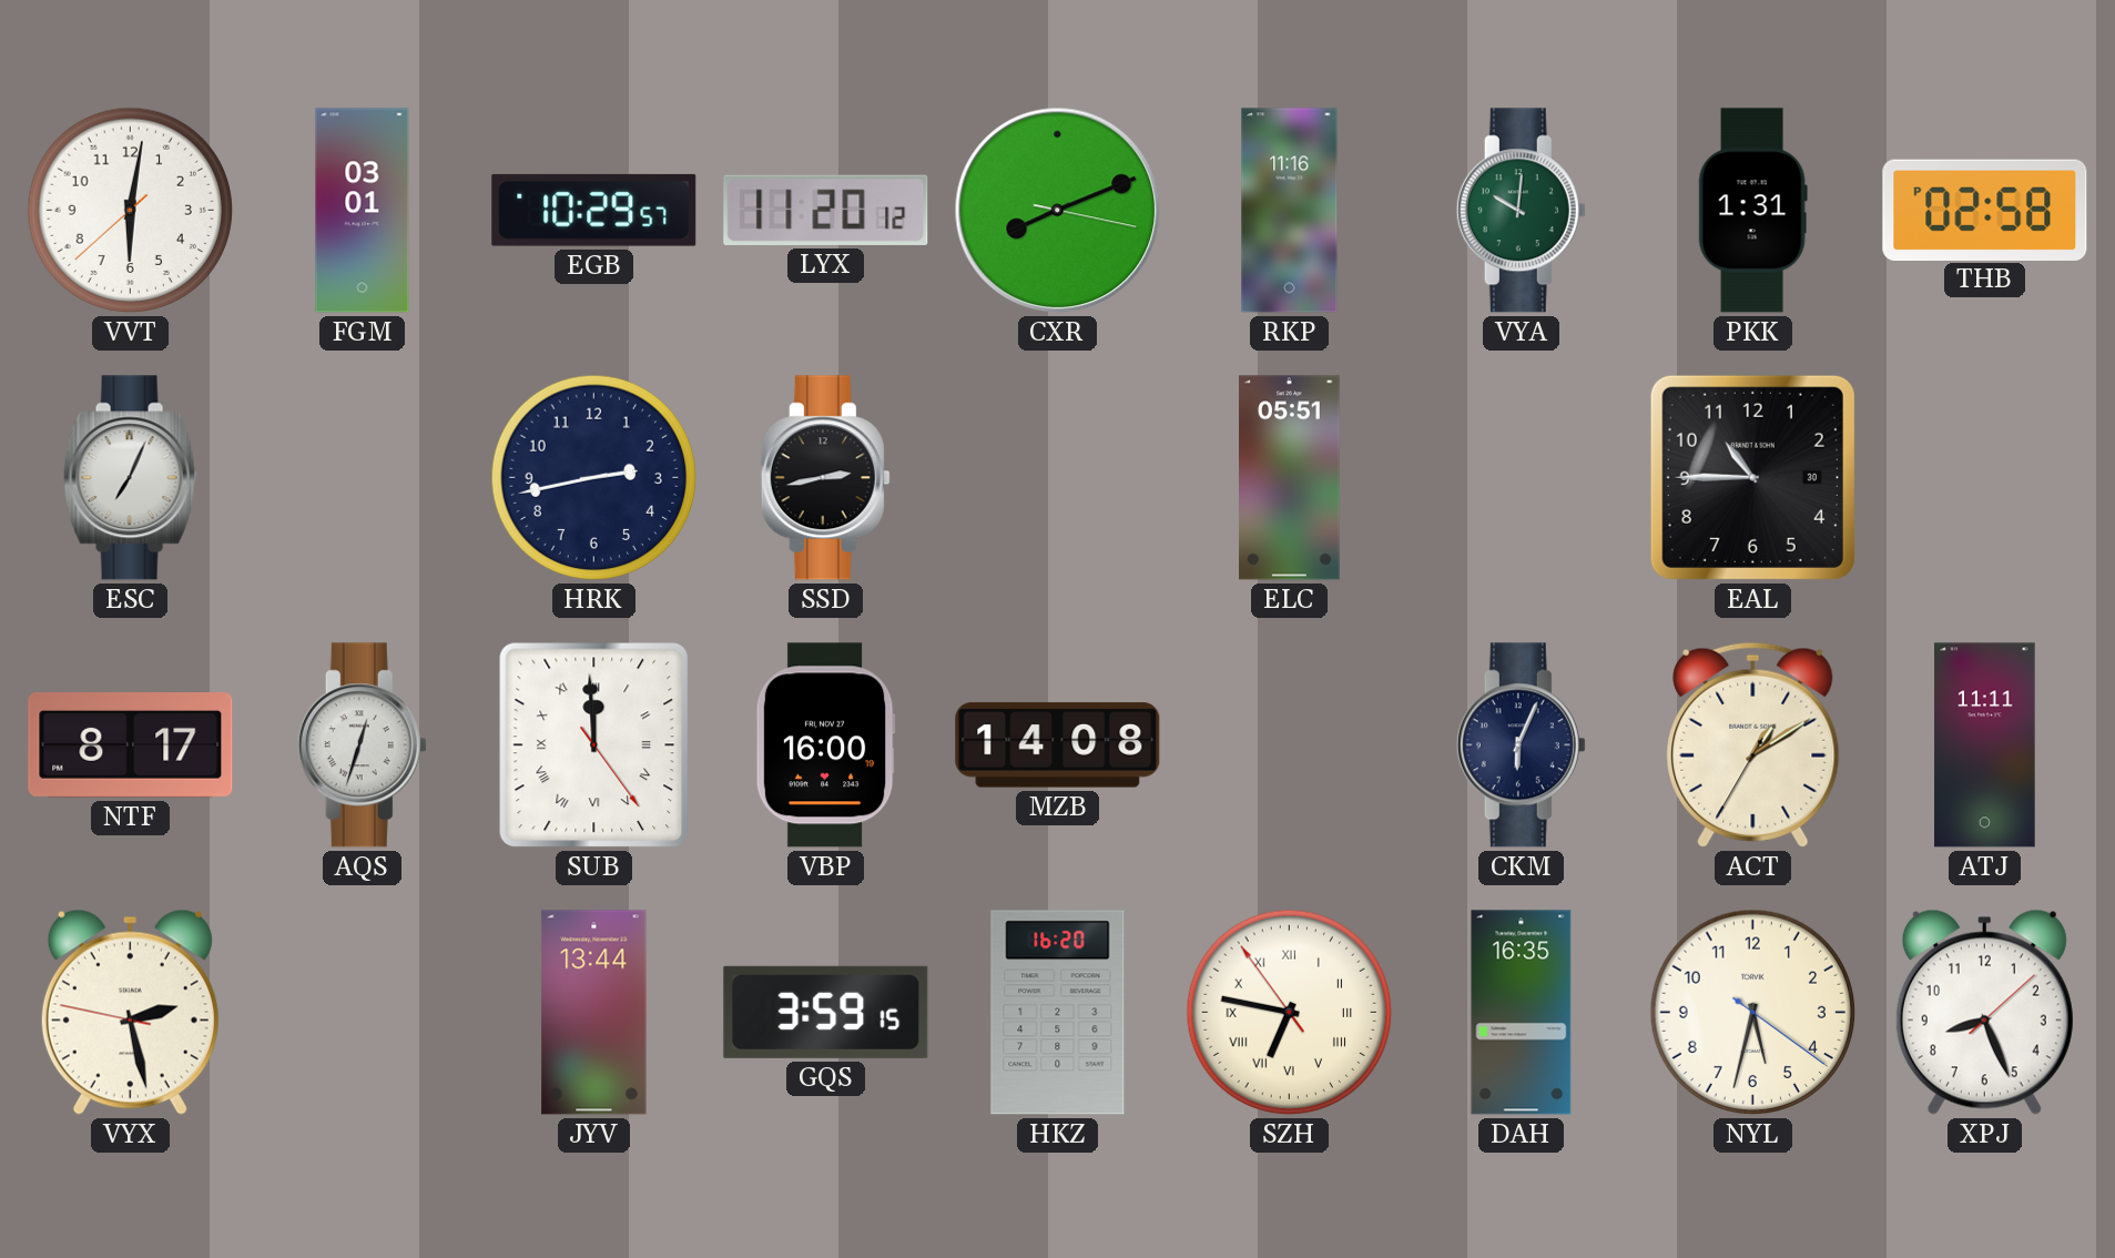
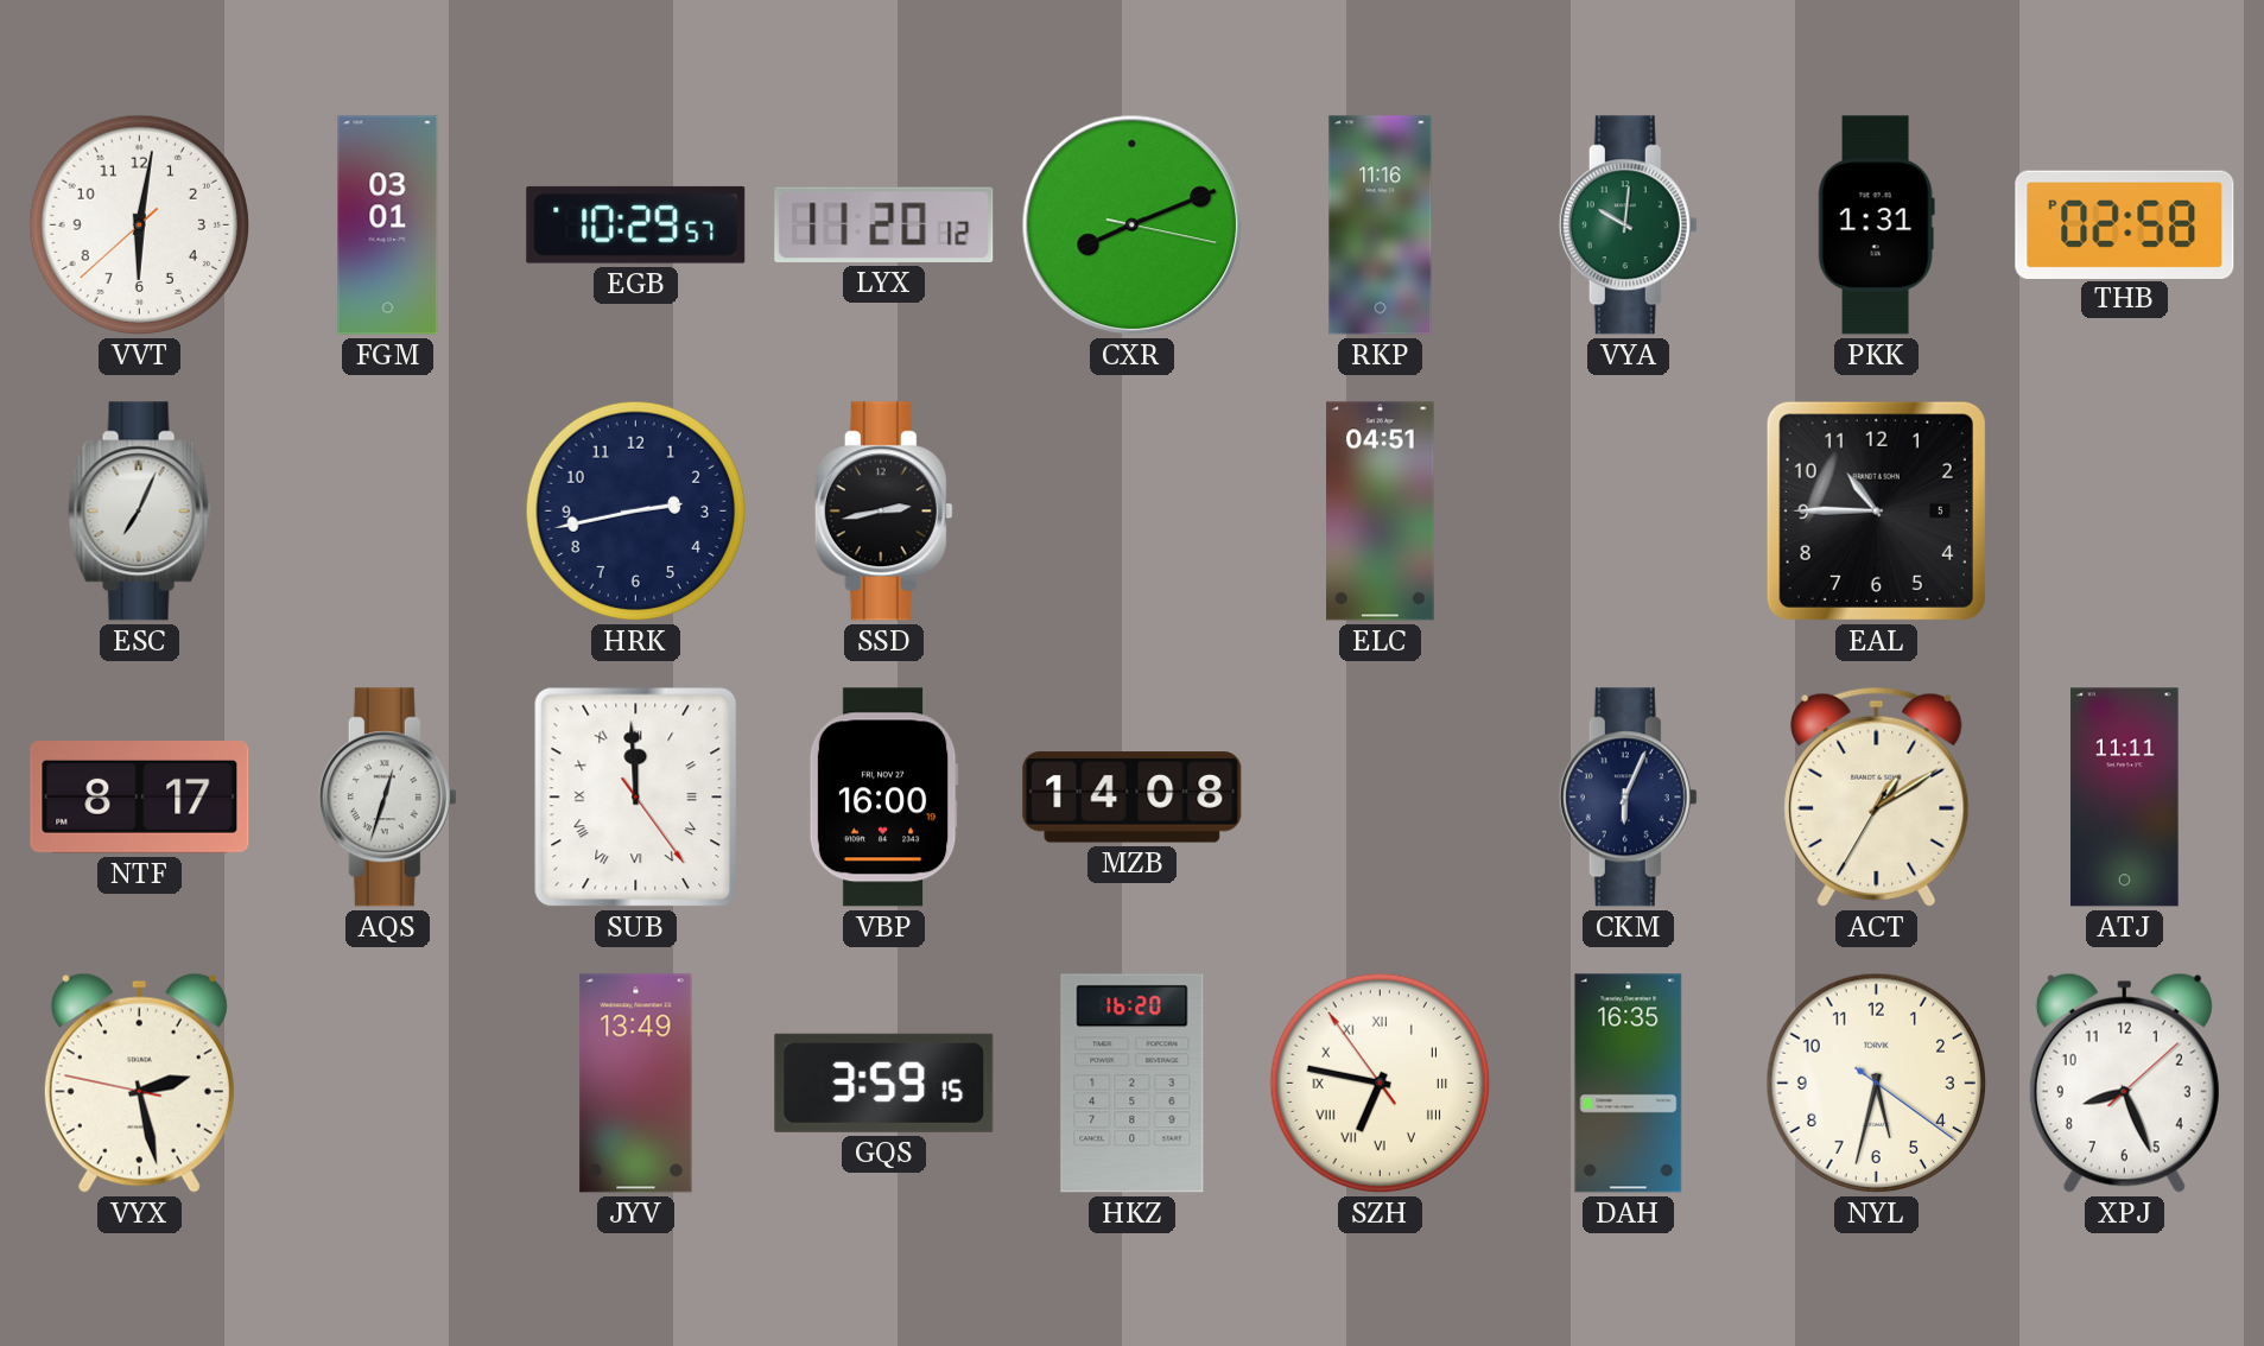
ELC: 05:51 -> 04:51 (1381, 512)
EAL date: 30 -> 5 (1876, 510)
JYV: 13:44 -> 13:49 (636, 1084)
